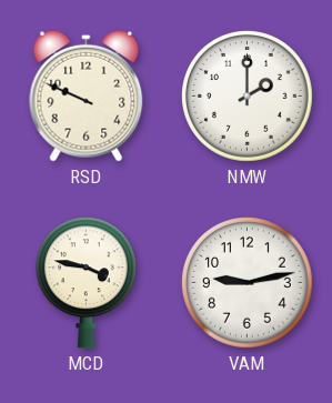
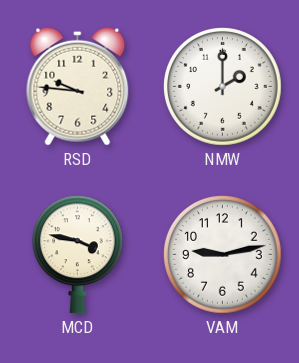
RSD: 9:49 -> 9:46 (78, 86)
